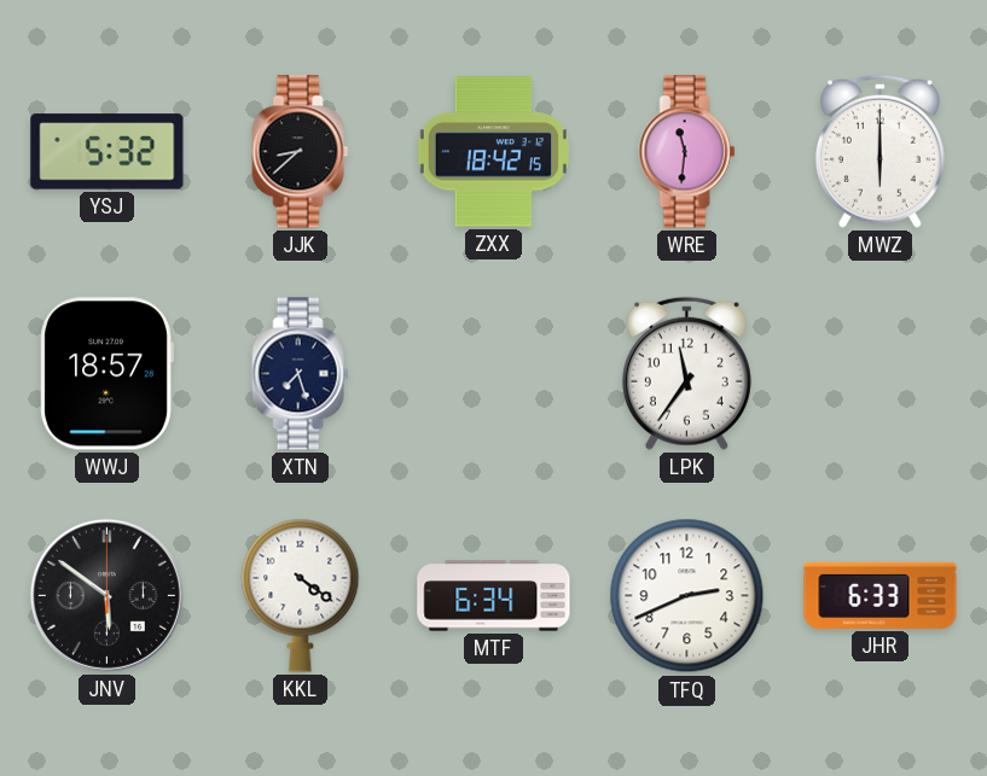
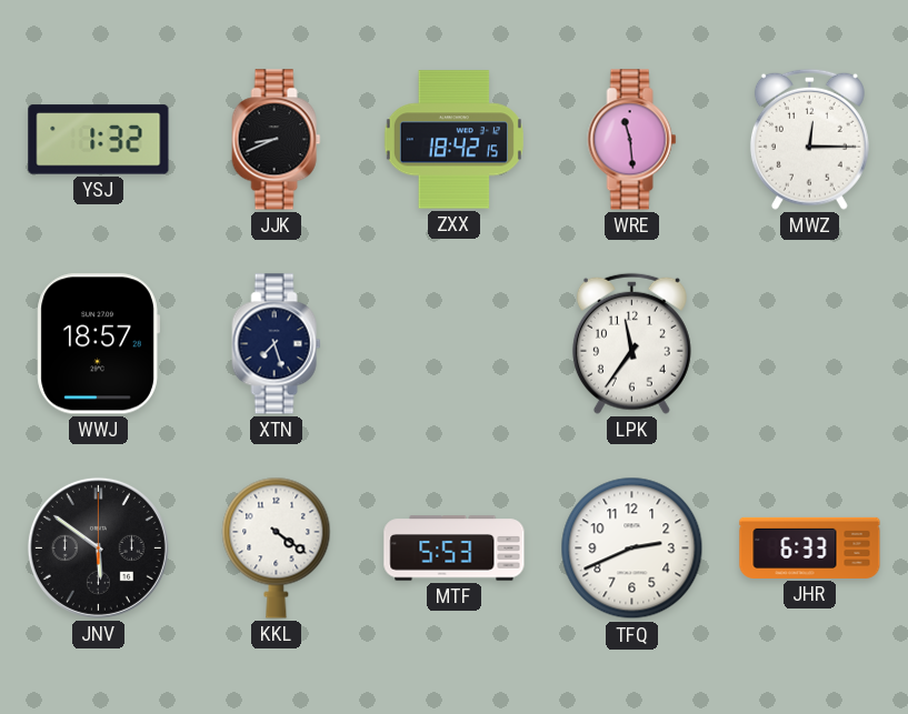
YSJ: 5:32 -> 1:32 (99, 140)
JJK: 8:38 -> 8:41 (277, 140)
WRE: 11:31 -> 11:29 (632, 140)
MWZ: 6:00 -> 12:15 (809, 139)
MTF: 6:34 -> 5:53 (455, 549)
